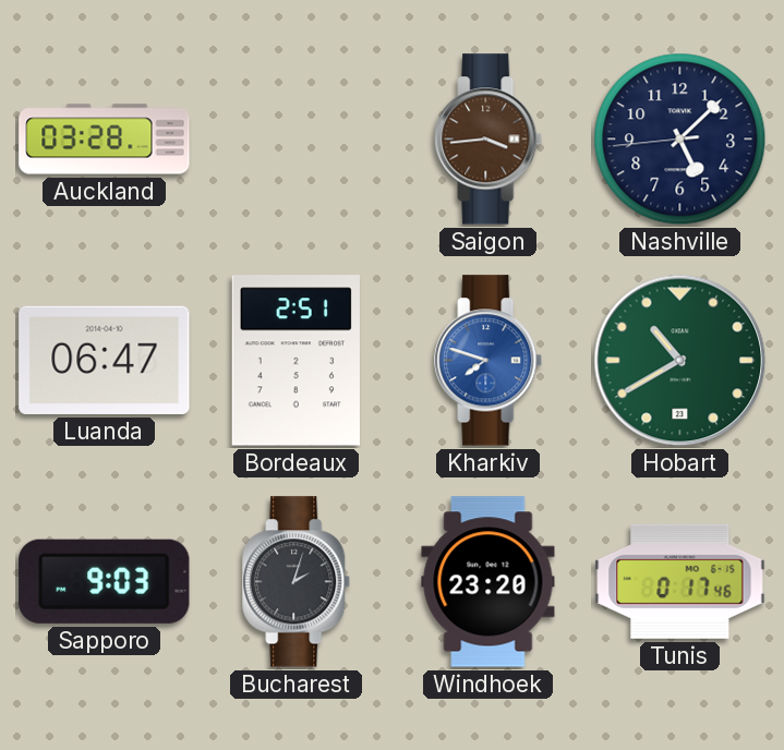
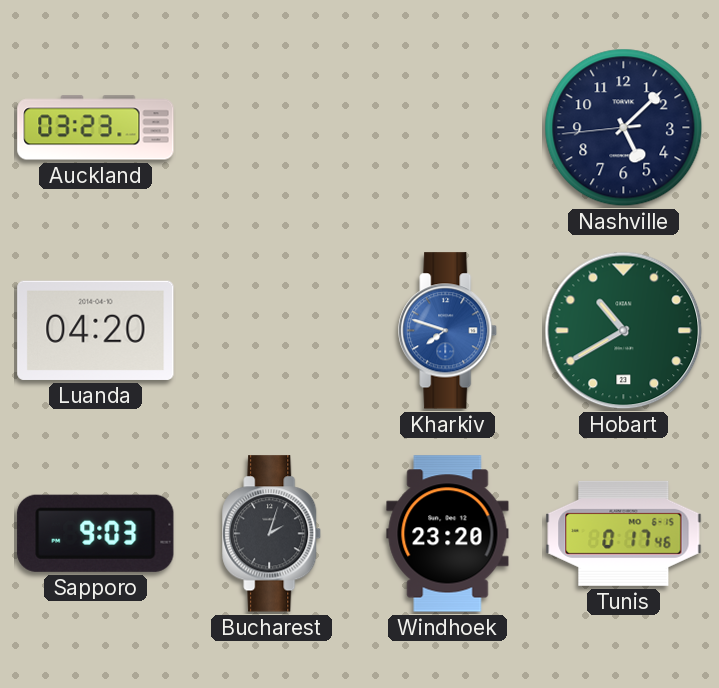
Auckland: 03:28 -> 03:23 (96, 128)
Saigon: 3:44 -> none (489, 140)
Luanda: 06:47 -> 04:20 (96, 330)
Bordeaux: 2:51 -> none (295, 361)
